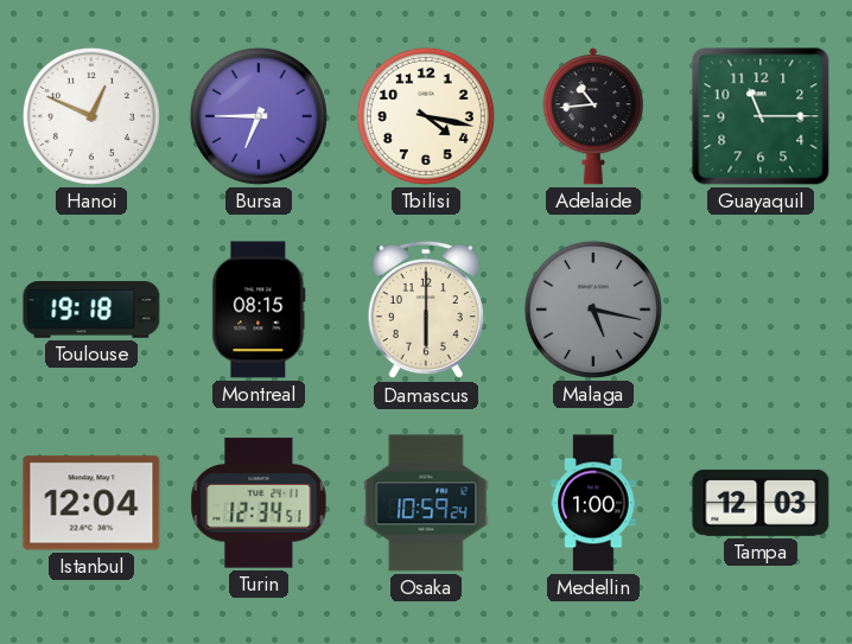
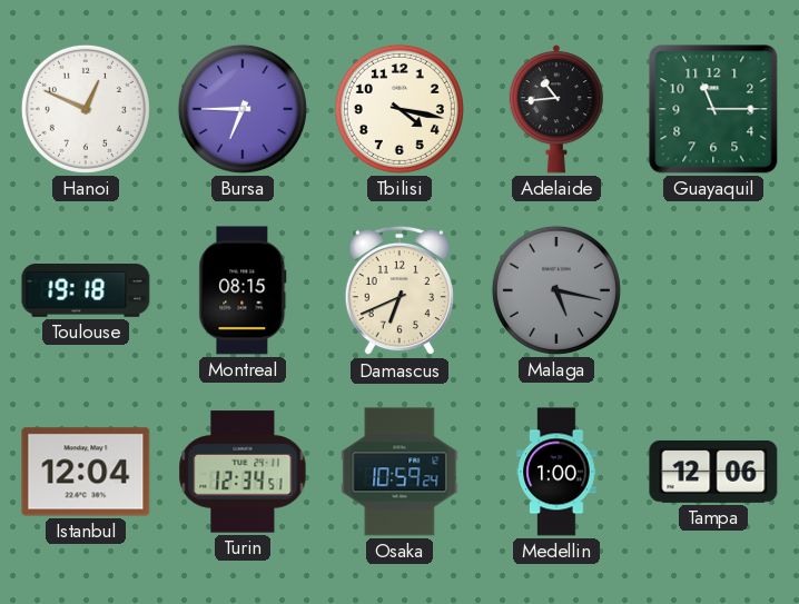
Damascus: 6:00 -> 6:41 (399, 290)
Tampa: 12:03 -> 12:06 (713, 472)
